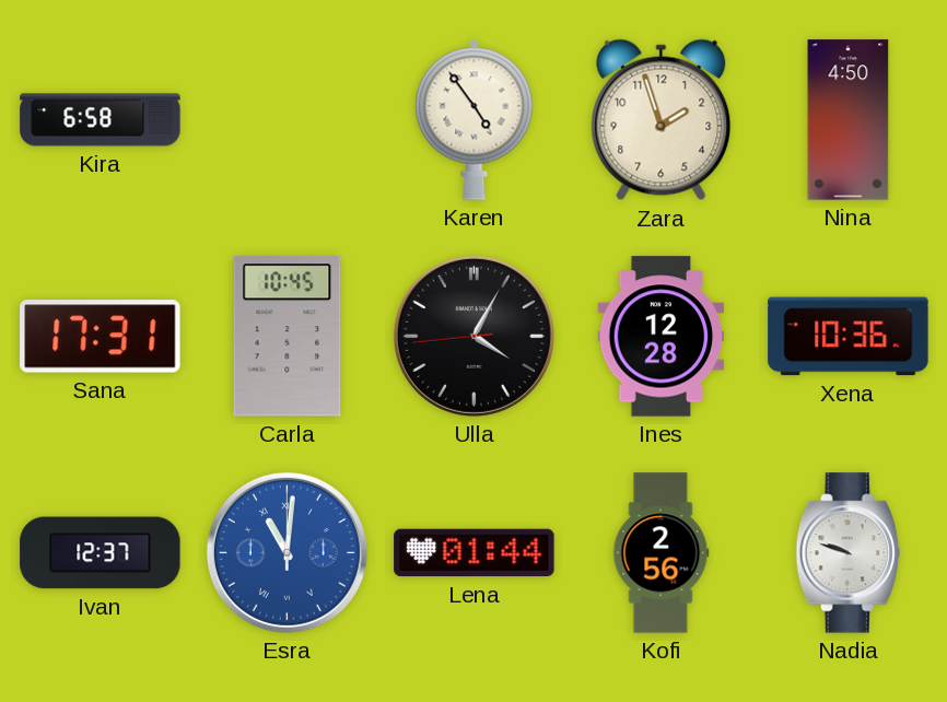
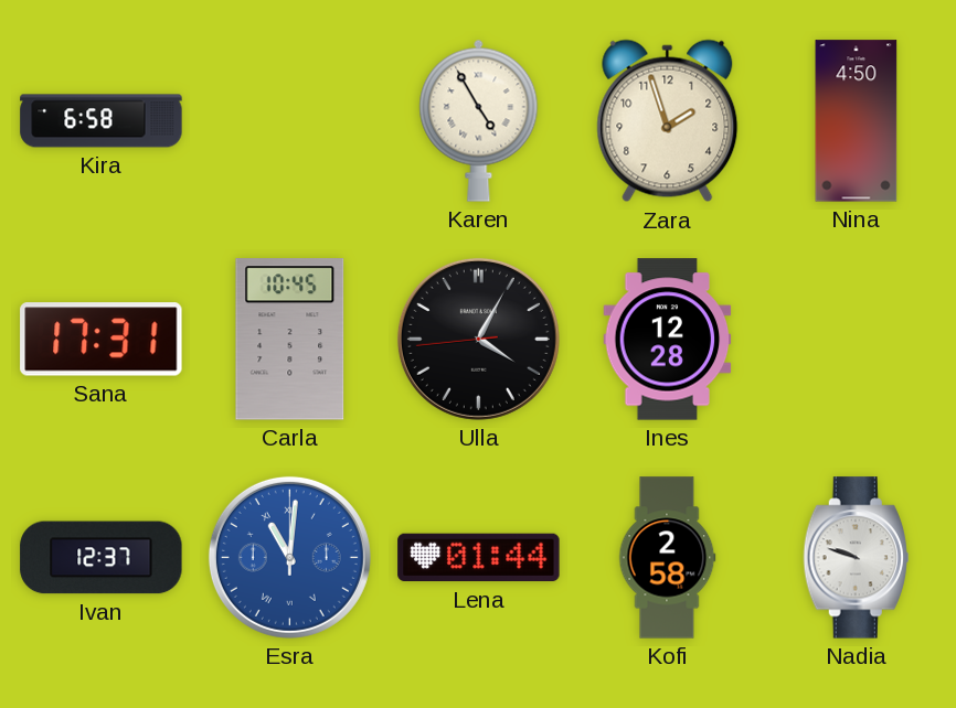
Karen: 4:54 -> 4:55 (479, 120)
Xena: 10:36 -> none (849, 337)
Kofi: 2:56 -> 2:58 (668, 558)
